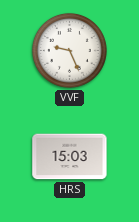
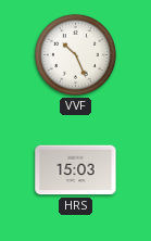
VVF: 9:26 -> 10:26 (75, 54)
